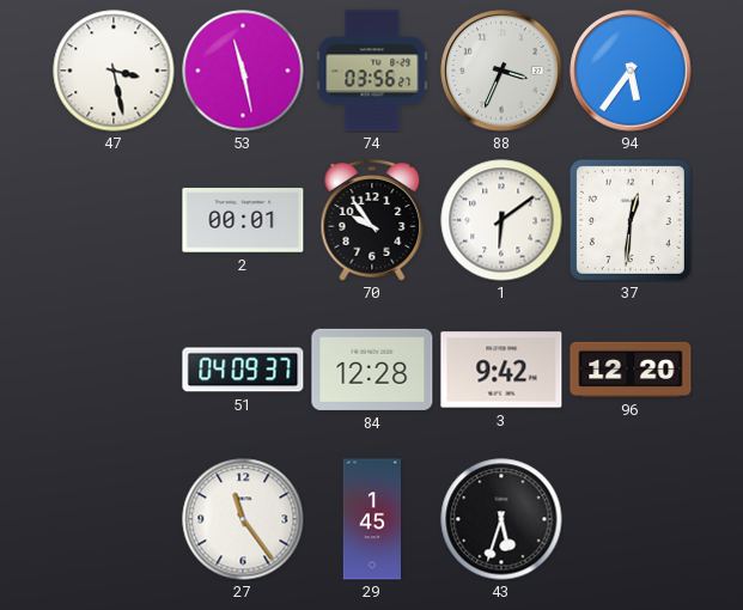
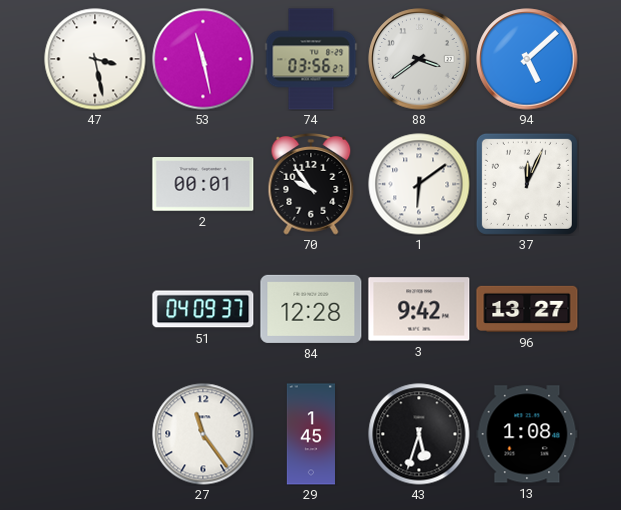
88: 3:34 -> 3:39 (419, 59)
94: 5:36 -> 5:08 (527, 59)
37: 12:31 -> 12:04 (527, 184)
96: 12:20 -> 13:27 (527, 309)
13: none -> 1:08 (527, 434)
